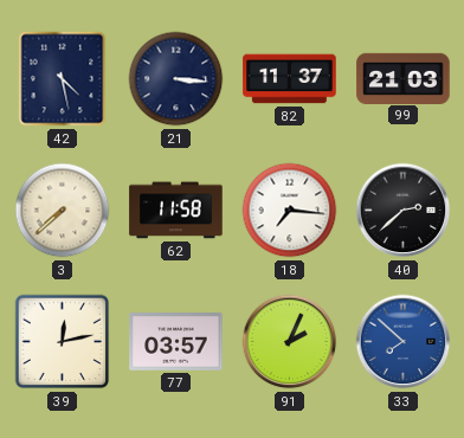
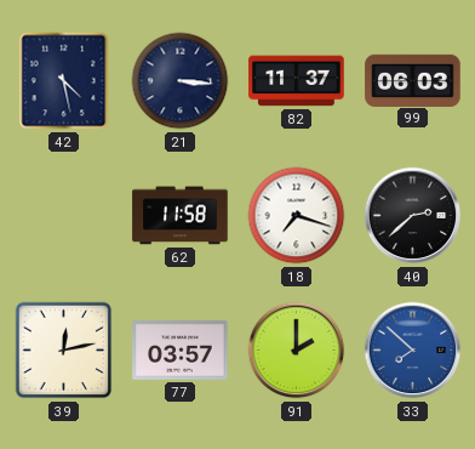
99: 21:03 -> 06:03 (413, 80)
3: 7:38 -> none (63, 211)
18: 7:16 -> 7:18 (297, 216)
91: 2:04 -> 2:00 (297, 351)
